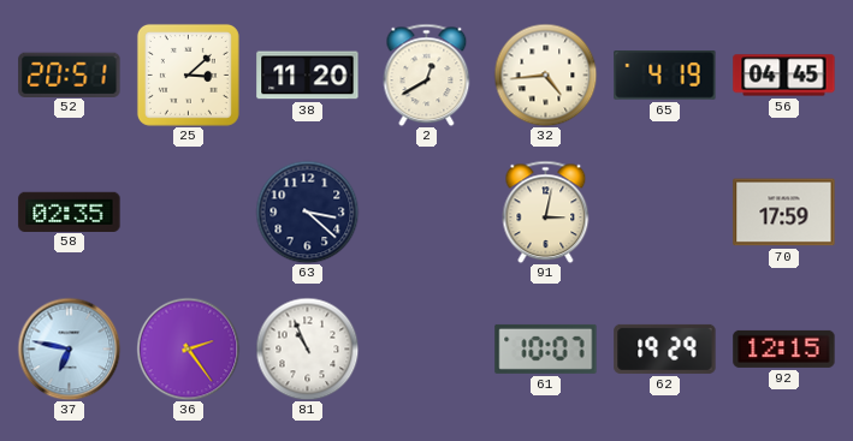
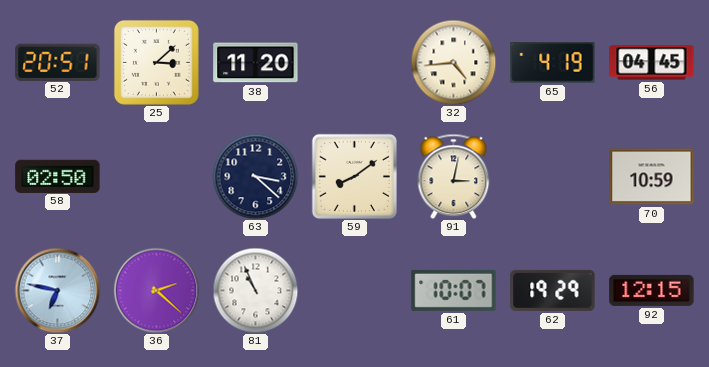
2: 12:40 -> none (427, 75)
58: 02:35 -> 02:50 (58, 176)
59: none -> 8:09 (354, 176)
70: 17:59 -> 10:59 (652, 177)
36: 2:24 -> 2:22 (156, 290)
